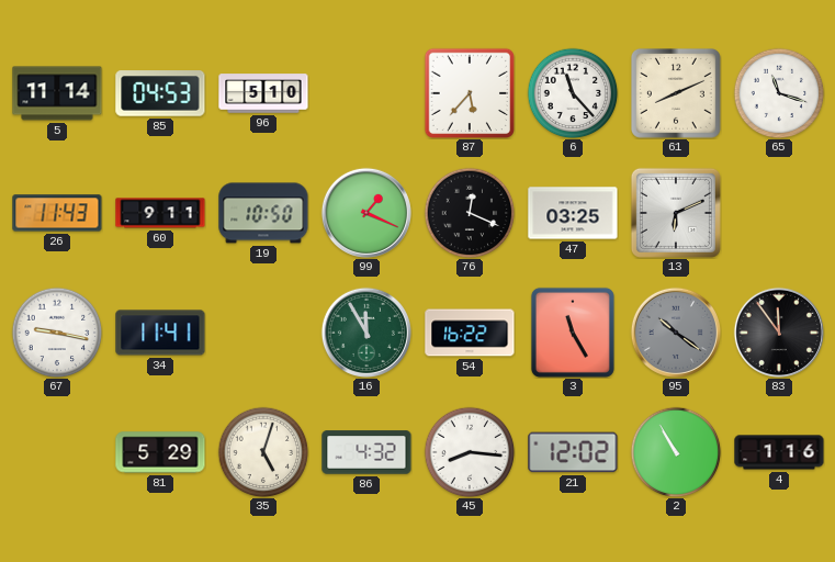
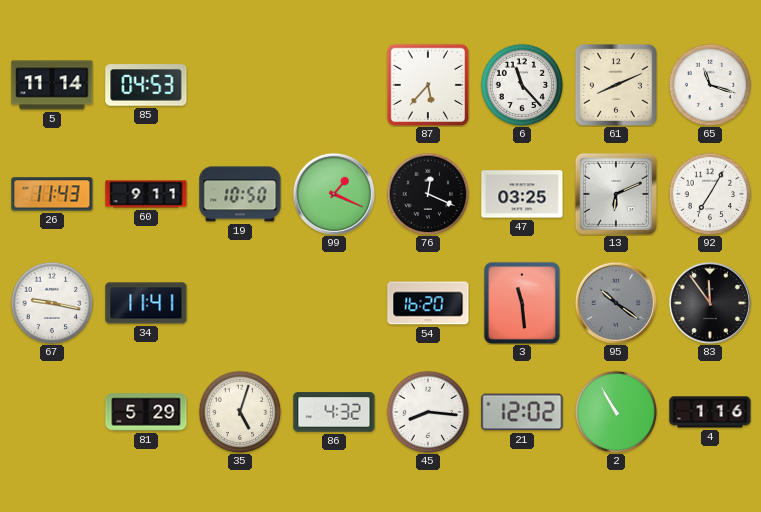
96: 5:10 -> none (263, 93)
92: none -> 7:05 (710, 194)
16: 11:55 -> none (366, 333)
54: 16:22 -> 16:20 (428, 303)
3: 11:25 -> 11:29 (522, 303)
